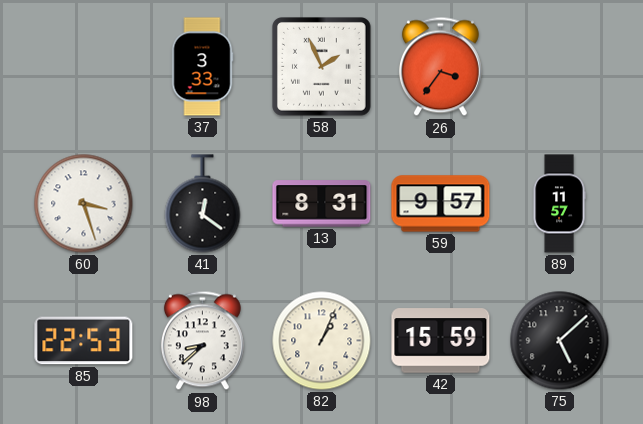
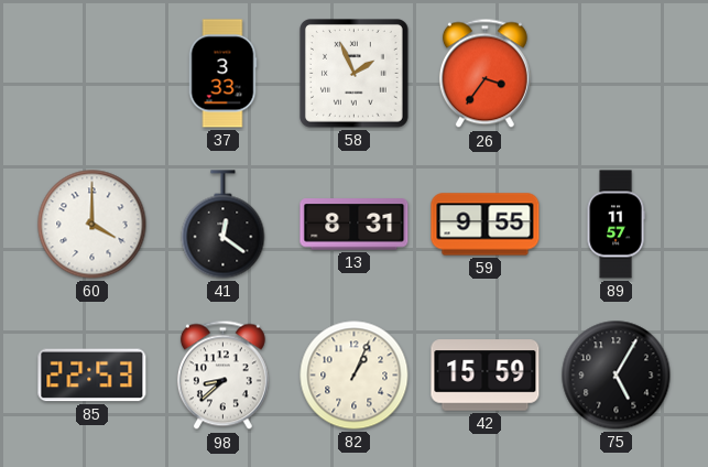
60: 3:27 -> 4:00 (92, 225)
59: 9:57 -> 9:55 (486, 225)
75: 5:08 -> 5:05 (617, 376)
